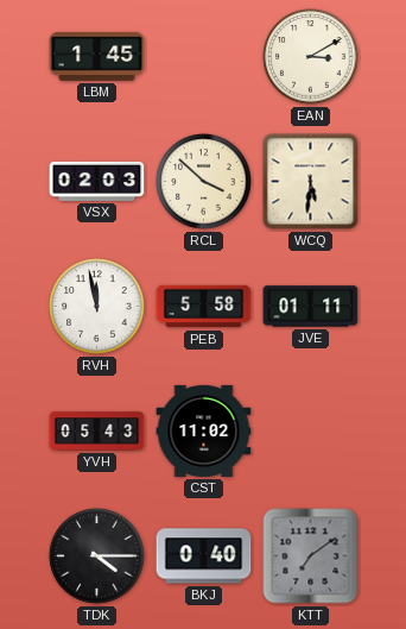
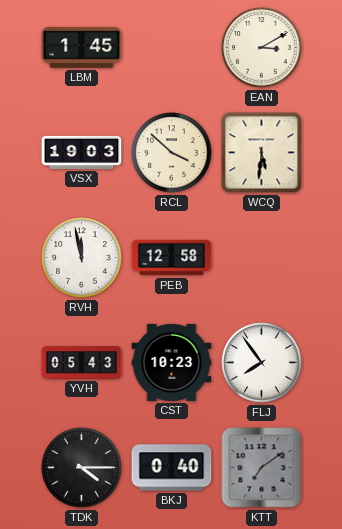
VSX: 02:03 -> 19:03 (82, 152)
PEB: 5:58 -> 12:58 (172, 258)
JVE: 01:11 -> none (311, 307)
CST: 11:02 -> 10:23 (172, 362)
FLJ: none -> 7:54 (262, 363)
